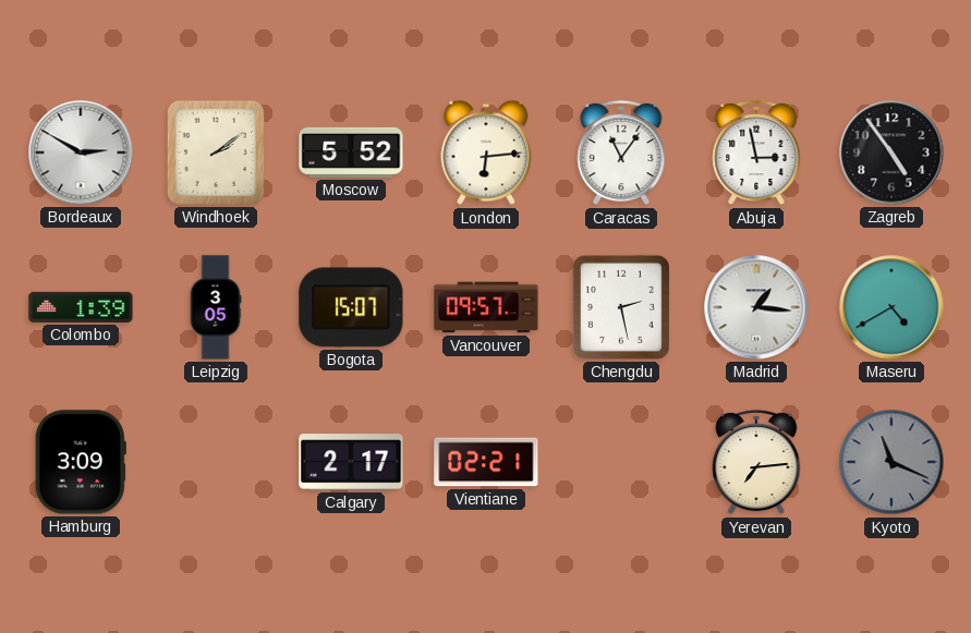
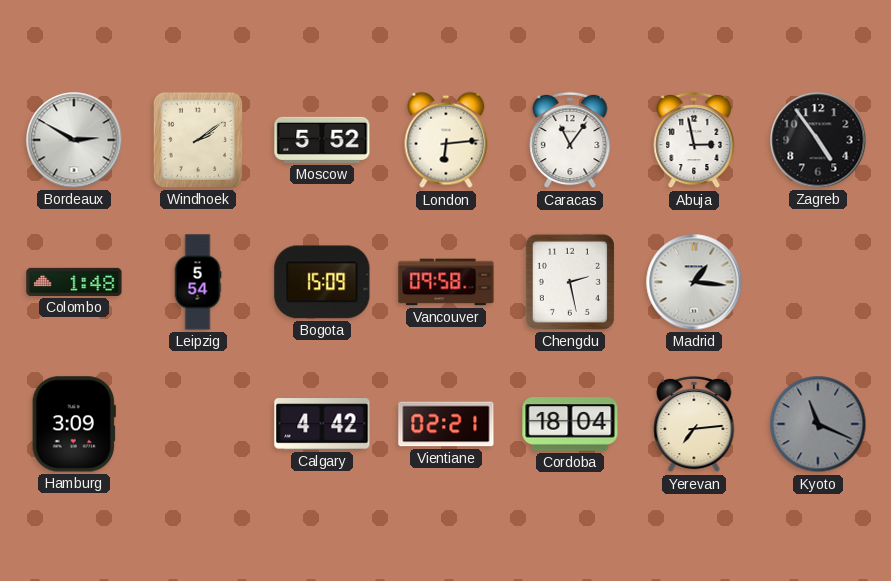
Colombo: 1:39 -> 1:48 (74, 282)
Leipzig: 3:05 -> 5:54 (198, 282)
Bogota: 15:07 -> 15:09 (322, 282)
Vancouver: 09:57 -> 09:58 (446, 282)
Maseru: 4:40 -> none (891, 307)
Calgary: 2:17 -> 4:42 (322, 424)
Cordoba: none -> 18:04 (570, 424)
